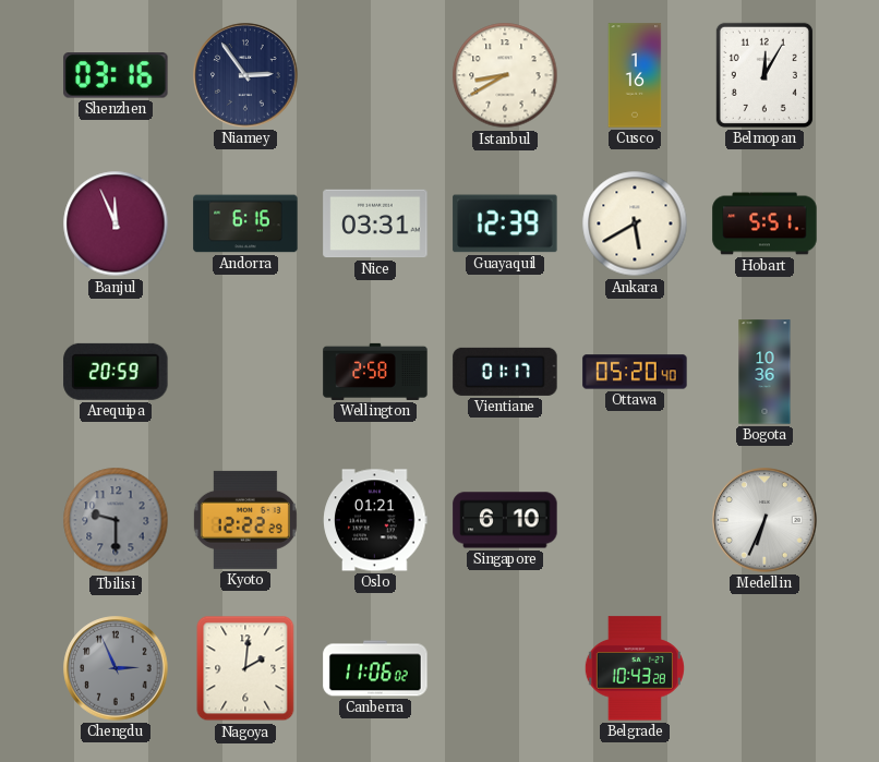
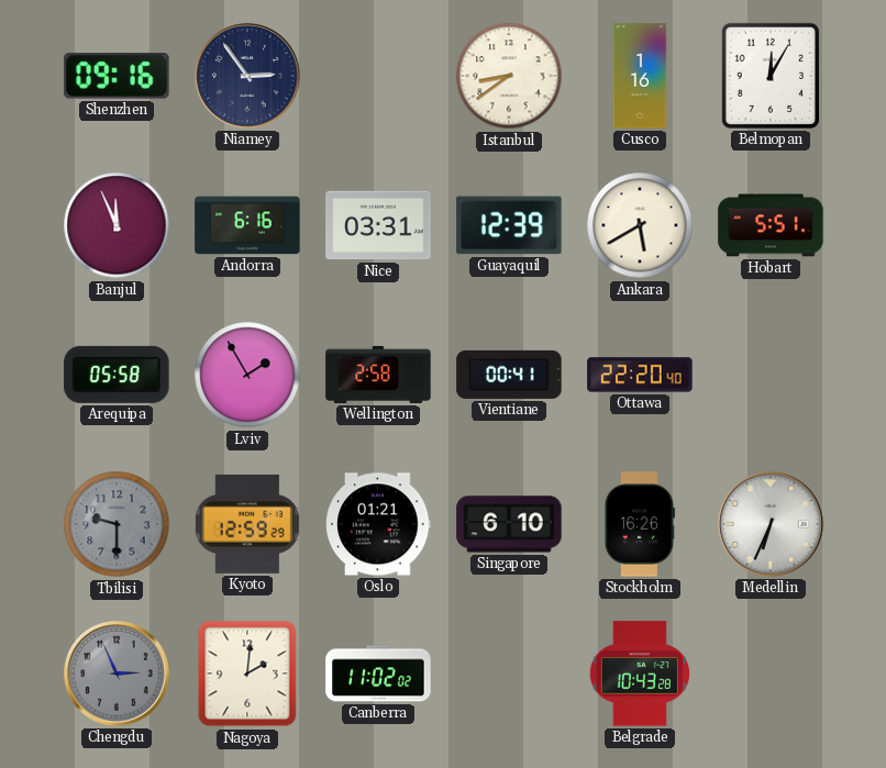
Shenzhen: 03:16 -> 09:16 (117, 76)
Istanbul: 8:40 -> 8:39 (509, 76)
Arequipa: 20:59 -> 05:58 (117, 375)
Lviv: none -> 1:55 (247, 375)
Vientiane: 01:17 -> 00:41 (509, 375)
Ottawa: 05:20 -> 22:20 (640, 375)
Bogota: 10:36 -> none (764, 372)
Kyoto: 12:22 -> 12:59 (247, 524)
Stockholm: none -> 16:26 (639, 524)
Canberra: 11:06 -> 11:02 (378, 674)
